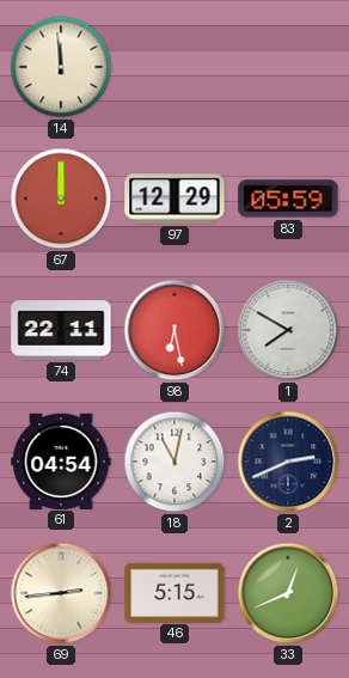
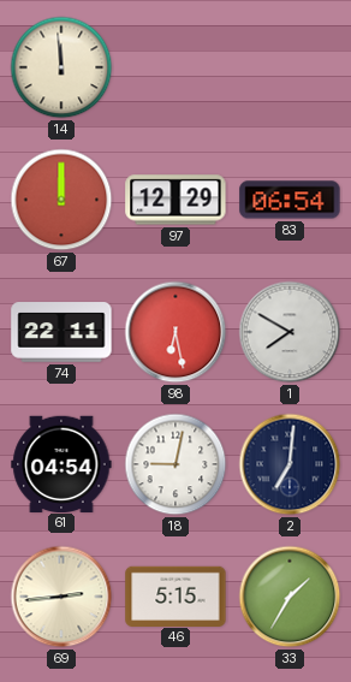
83: 05:59 -> 06:54 (290, 200)
18: 11:02 -> 9:02 (175, 464)
2: 2:41 -> 7:01 (290, 464)
33: 12:41 -> 1:35 (290, 597)
